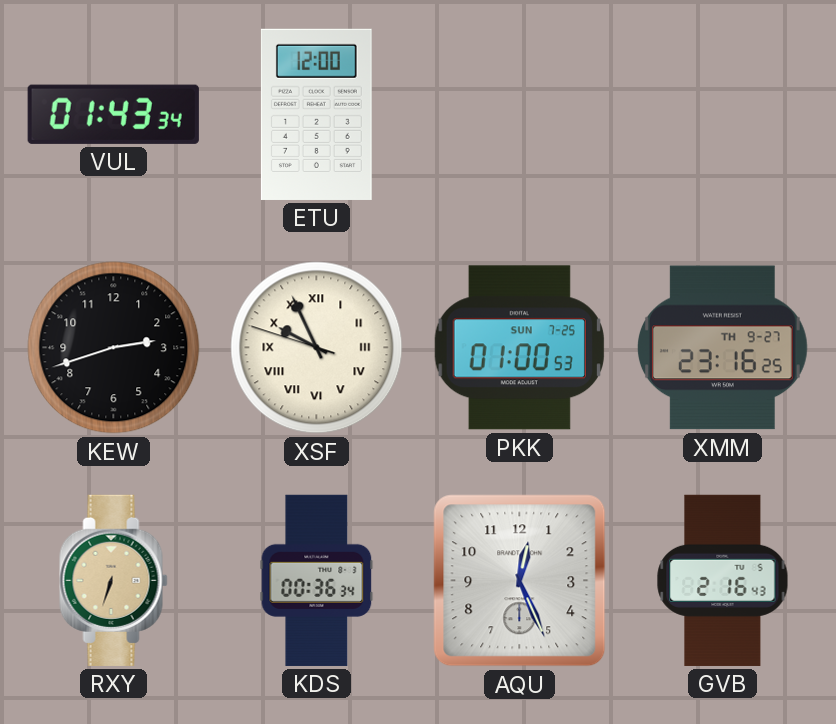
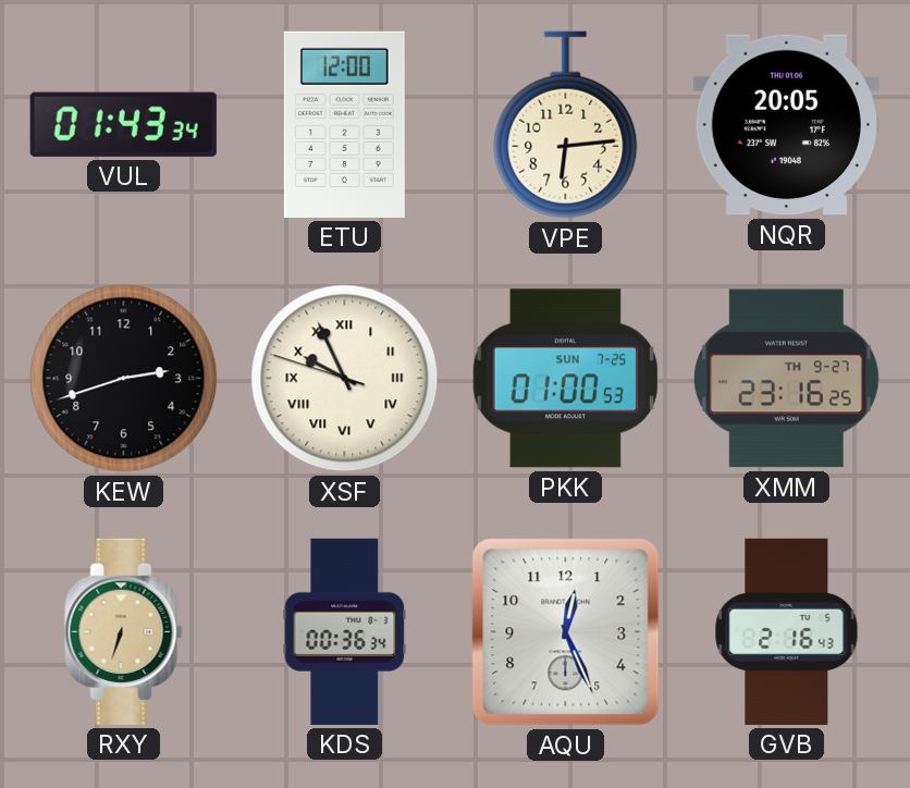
VPE: none -> 6:14 (566, 125)
NQR: none -> 20:05 (786, 125)
